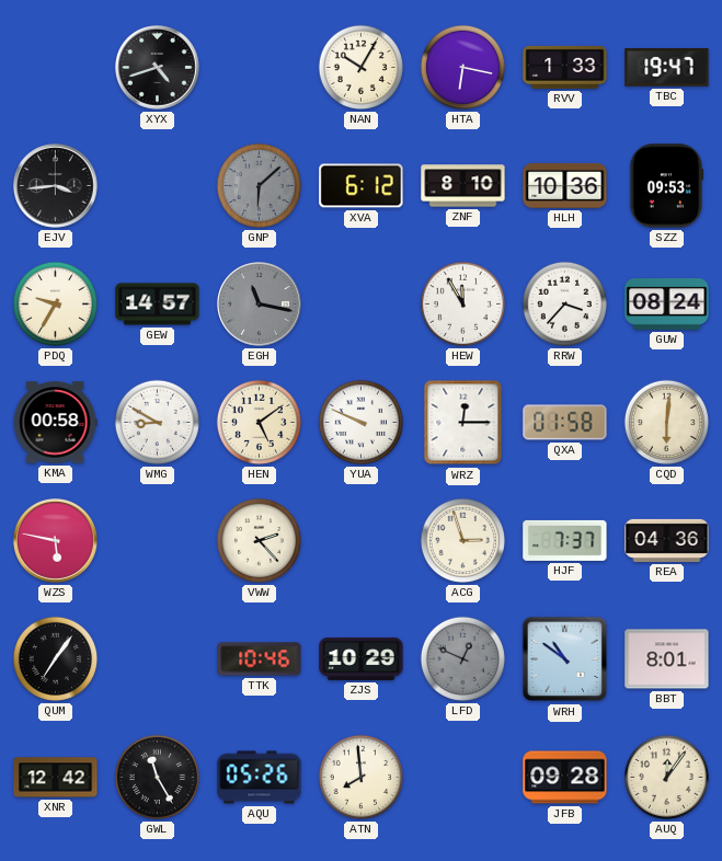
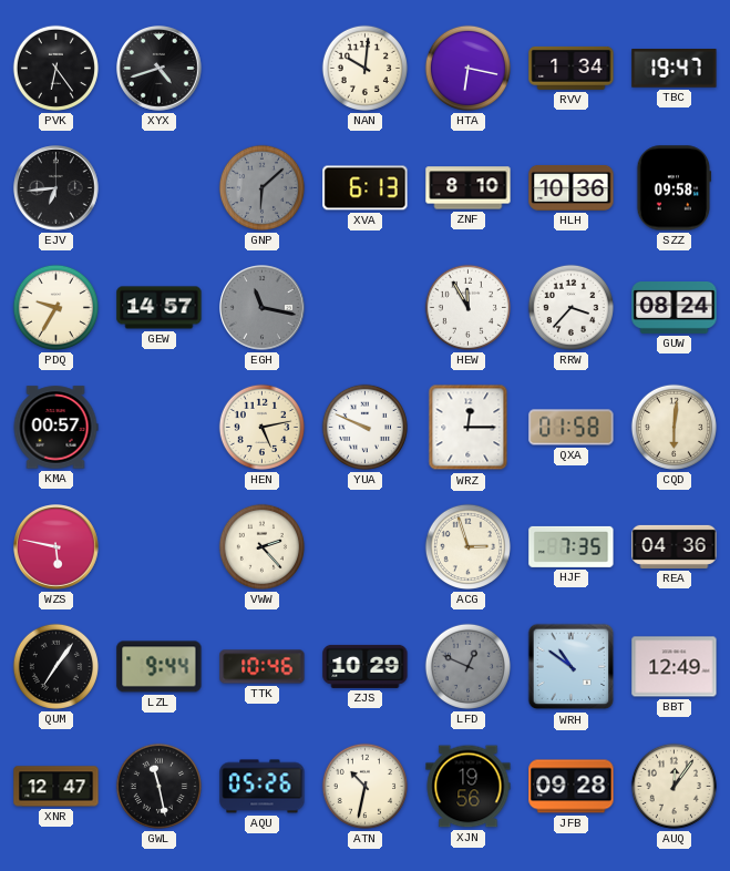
PVK: none -> 6:24 (55, 68)
NAN: 10:05 -> 10:01 (364, 68)
RVV: 1:33 -> 1:34 (572, 68)
EJV: 3:44 -> 6:44 (56, 188)
XVA: 6:12 -> 6:13 (366, 188)
SZZ: 09:53 -> 09:58 (674, 188)
KMA: 00:58 -> 00:57 (55, 428)
WMG: 8:50 -> none (157, 422)
HEN: 5:09 -> 5:13 (261, 427)
HJF: 7:37 -> 7:35 (572, 546)
LZL: none -> 9:44 (160, 667)
BBT: 8:01 -> 12:49 (675, 667)
XNR: 12:42 -> 12:47 (56, 787)
GWL: 11:25 -> 11:28 (158, 786)
ATN: 7:59 -> 10:32 (364, 786)
XJN: none -> 19:56 (469, 787)
